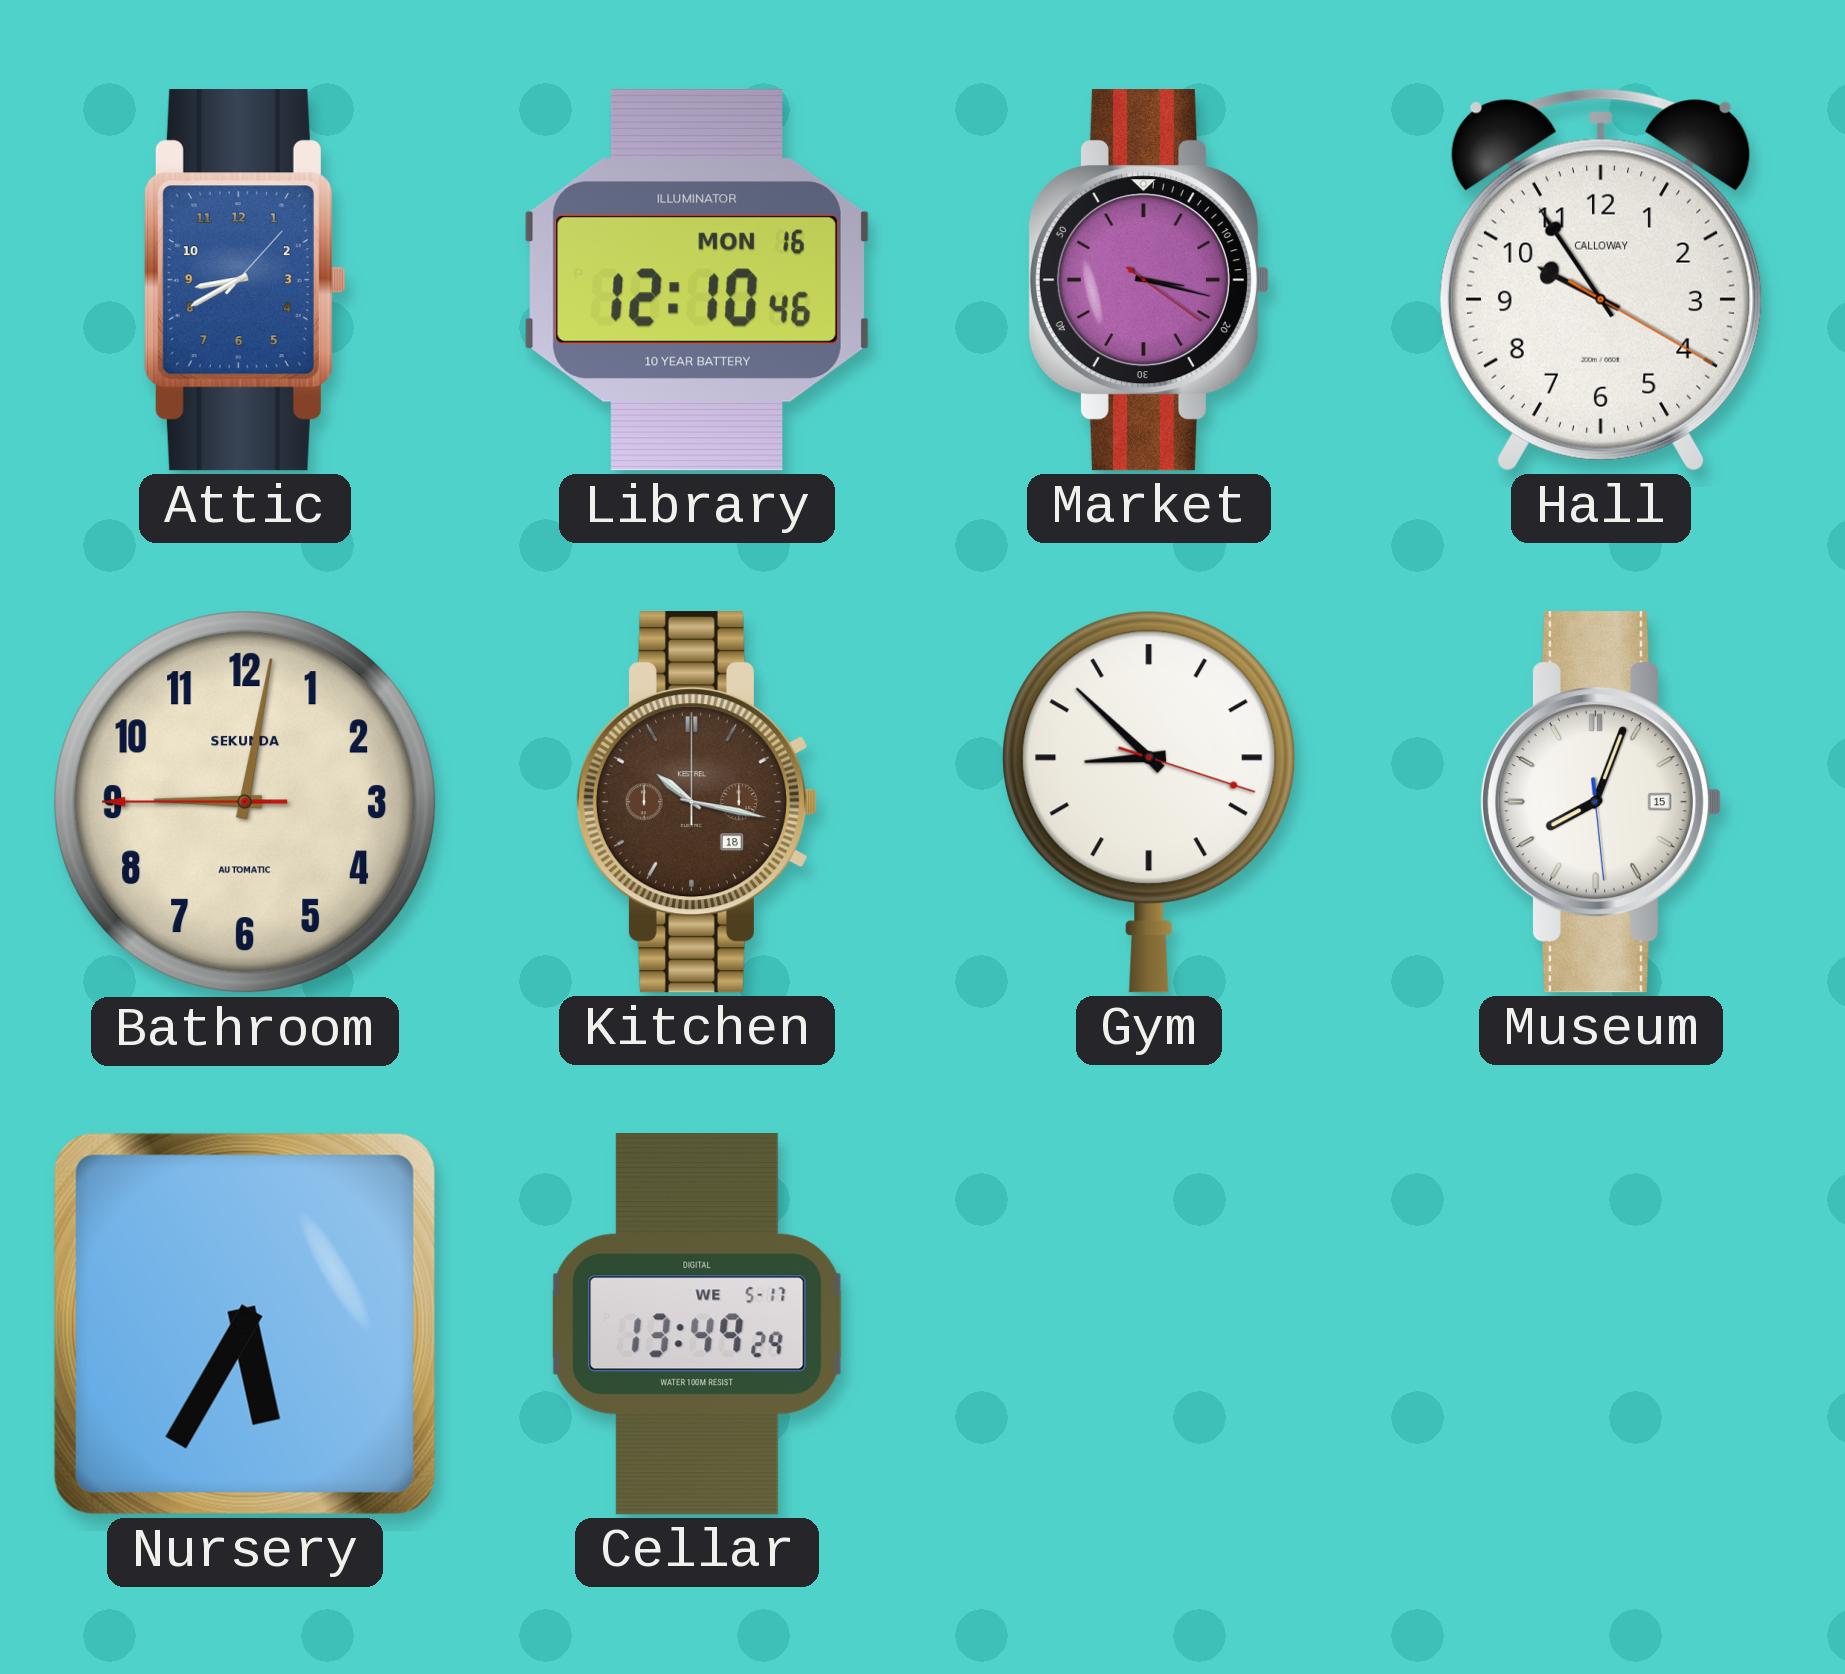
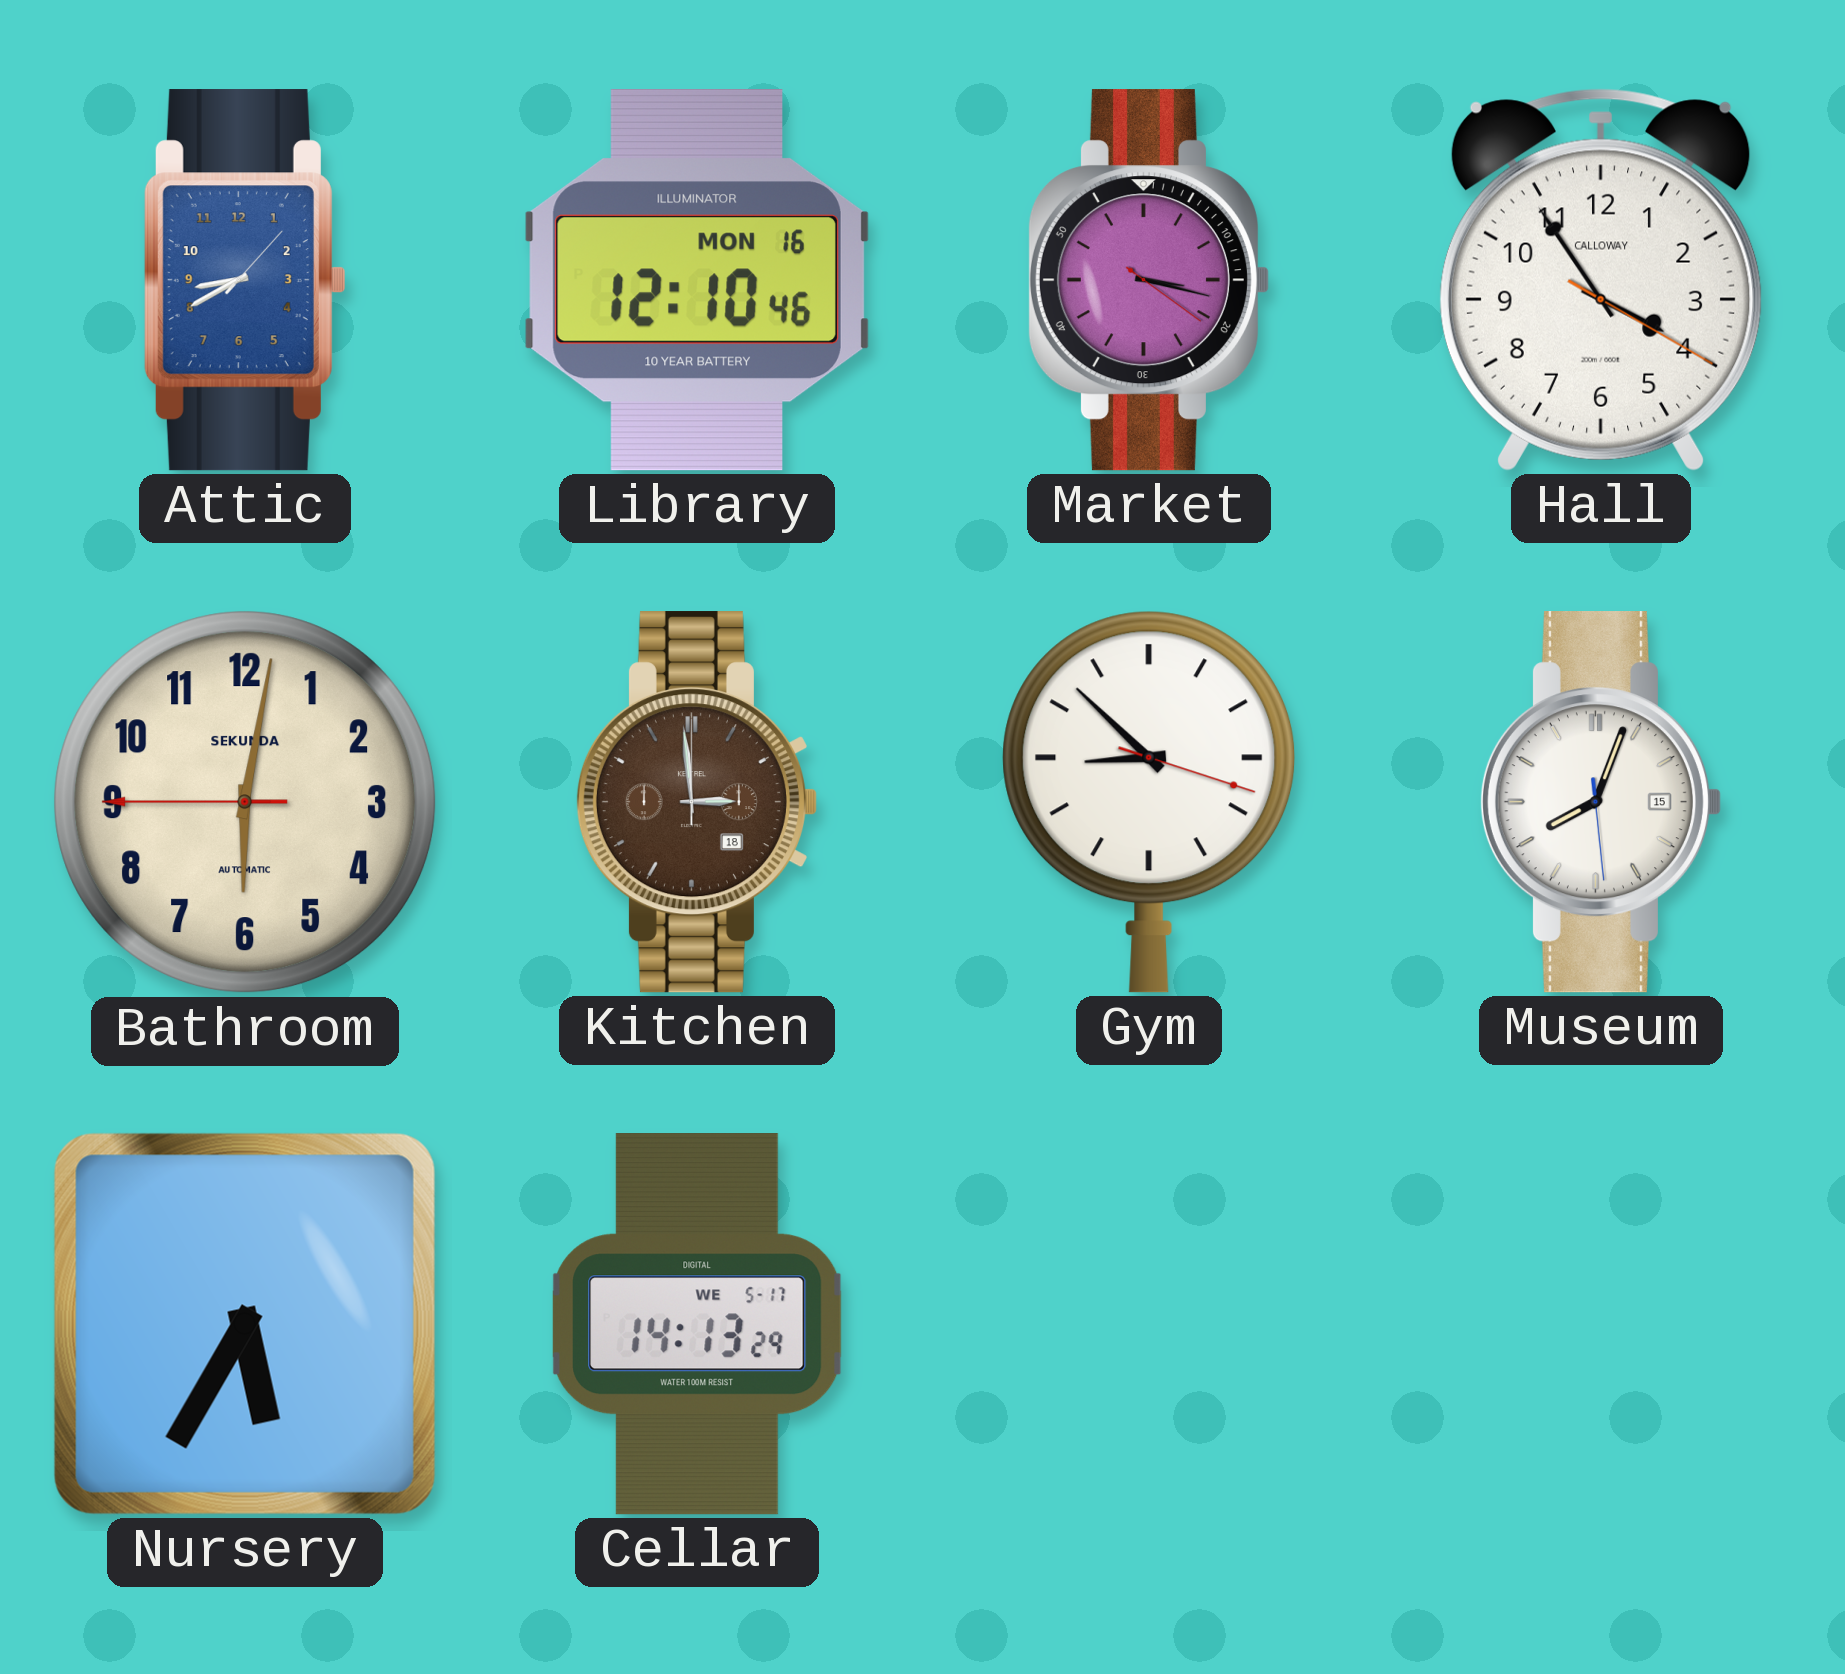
Hall: 9:54 -> 3:54 (1601, 280)
Bathroom: 9:01 -> 6:01 (245, 802)
Kitchen: 10:17 -> 2:59 (696, 802)
Cellar: 13:49 -> 14:13 (698, 1324)
